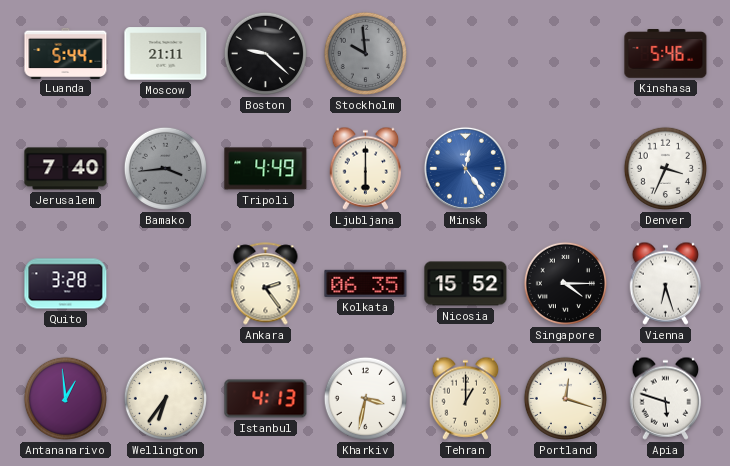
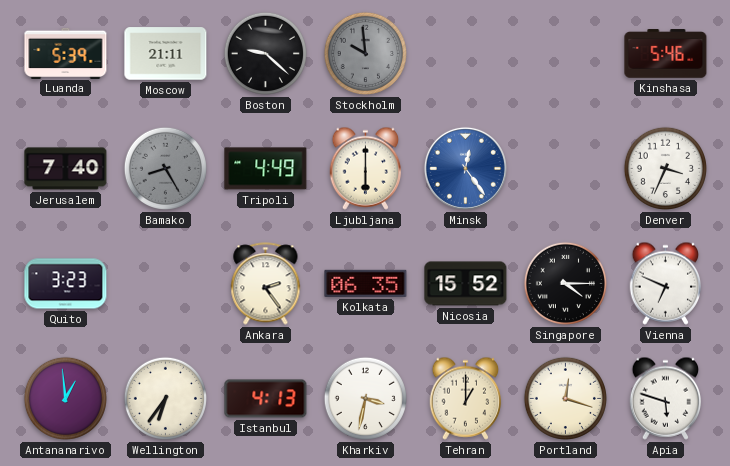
Luanda: 5:44 -> 5:39 (66, 53)
Bamako: 3:44 -> 8:25 (165, 168)
Quito: 3:28 -> 3:23 (66, 284)
Vienna: 6:27 -> 6:49 (666, 283)
